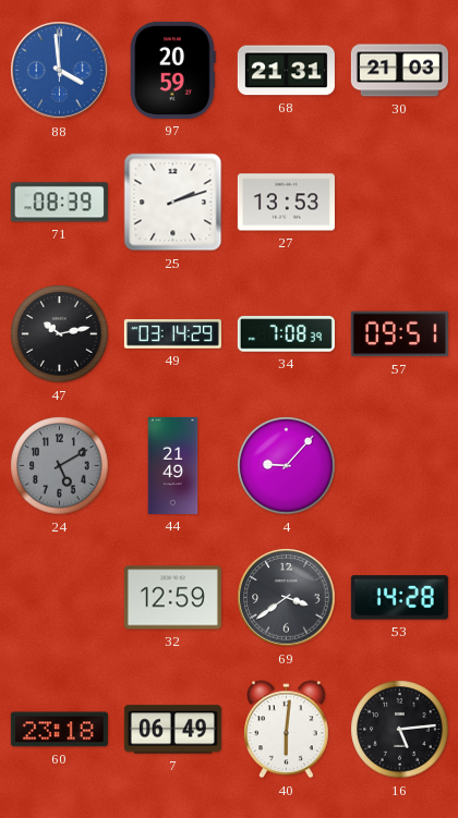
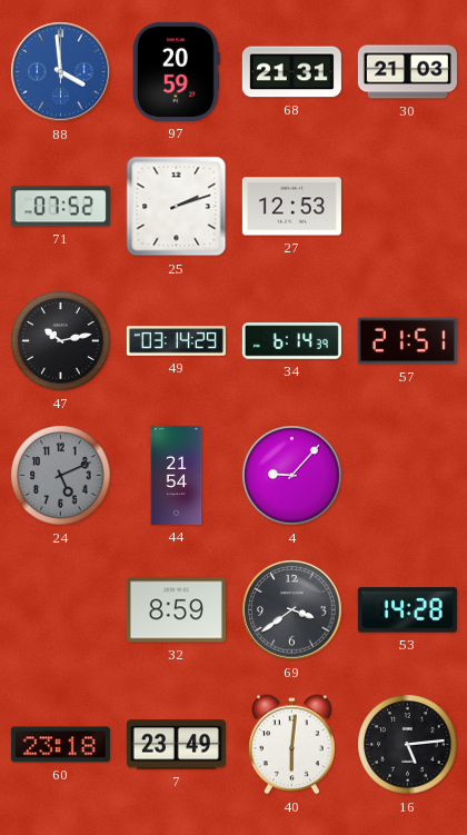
71: 08:39 -> 07:52 (60, 207)
27: 13:53 -> 12:53 (291, 207)
34: 7:08 -> 6:14 (291, 341)
57: 09:51 -> 21:51 (407, 341)
24: 5:10 -> 5:11 (61, 476)
44: 21:49 -> 21:54 (177, 475)
32: 12:59 -> 8:59 (176, 610)
7: 06:49 -> 23:49 (176, 745)
